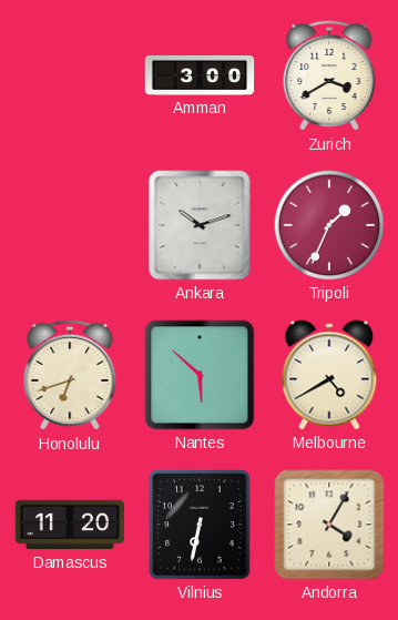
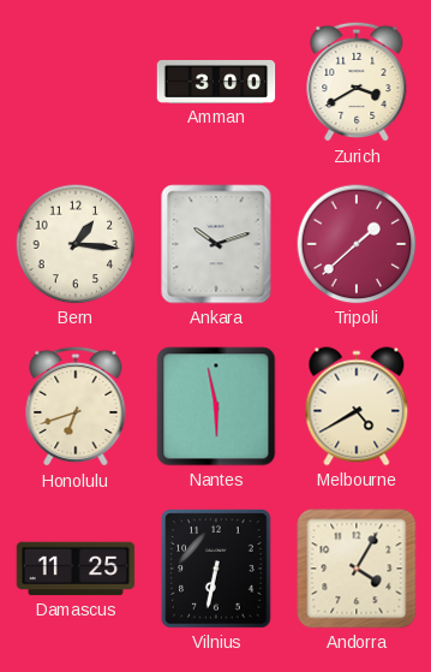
Bern: none -> 1:16 (76, 244)
Tripoli: 1:34 -> 1:38 (357, 244)
Nantes: 5:52 -> 5:58 (216, 406)
Damascus: 11:20 -> 11:25 (76, 569)
